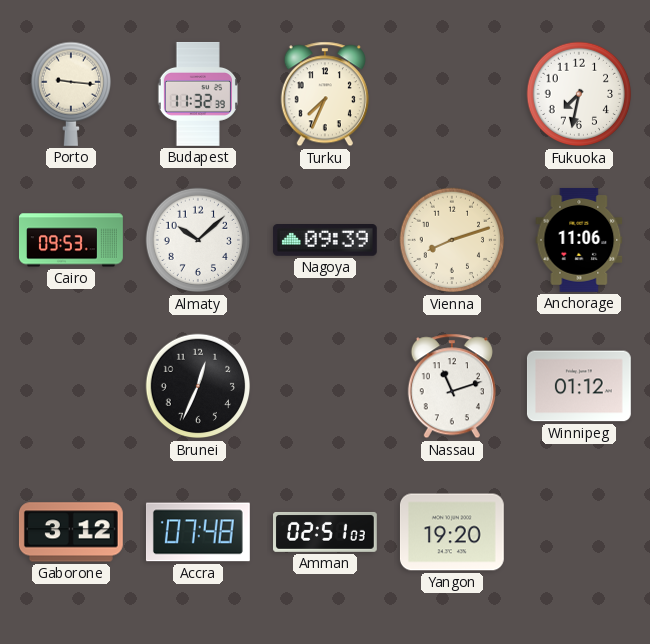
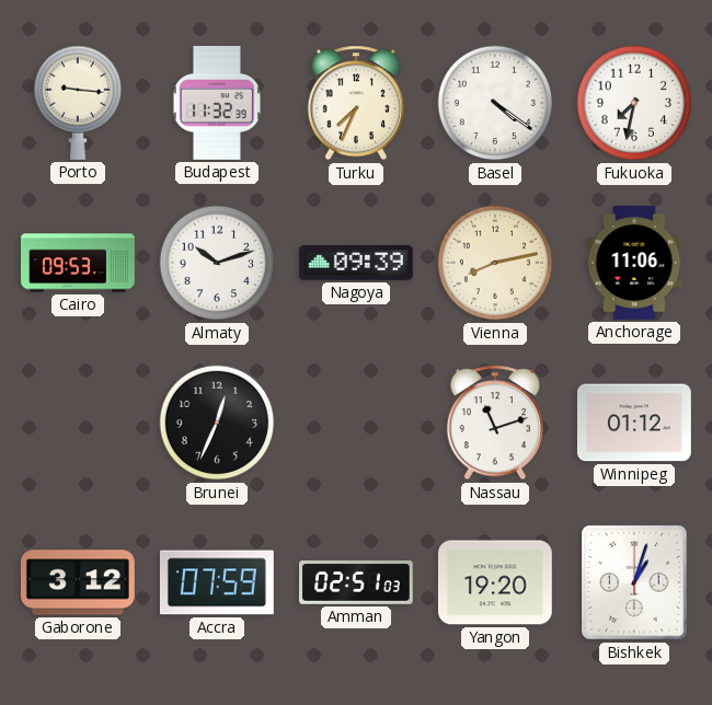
Basel: none -> 4:21 (495, 103)
Almaty: 10:08 -> 10:12 (217, 263)
Vienna: 8:12 -> 8:13 (495, 263)
Accra: 07:48 -> 07:59 (217, 582)
Bishkek: none -> 1:03 (634, 582)
